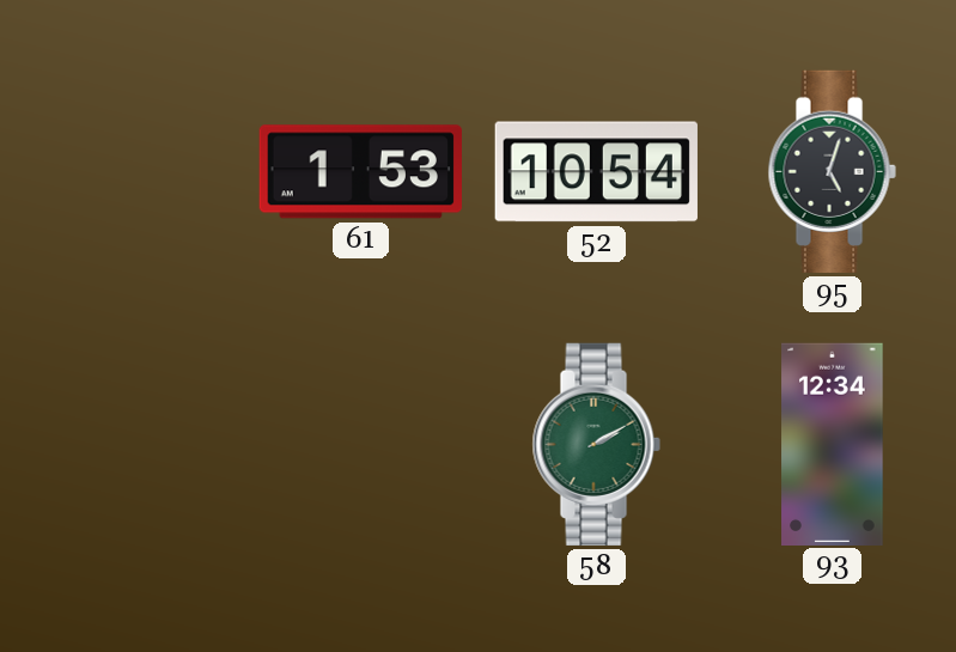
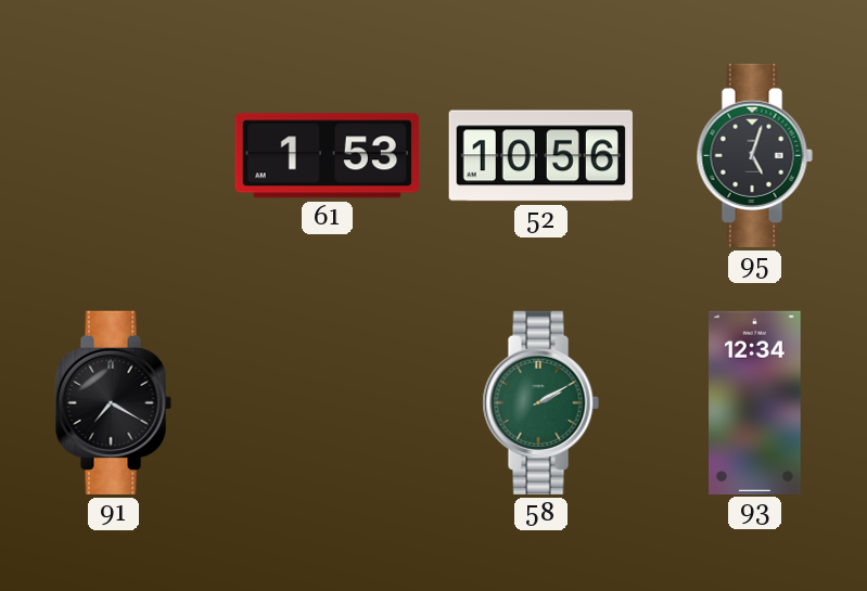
52: 10:54 -> 10:56 (540, 156)
91: none -> 7:20 (113, 402)
